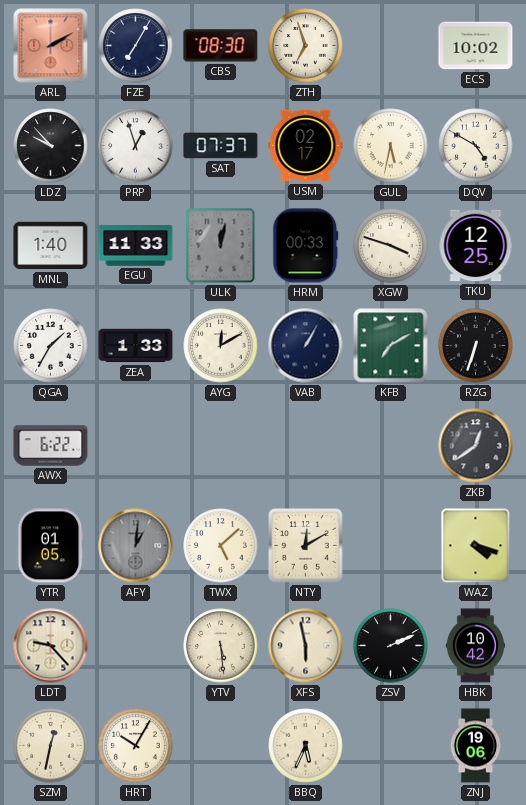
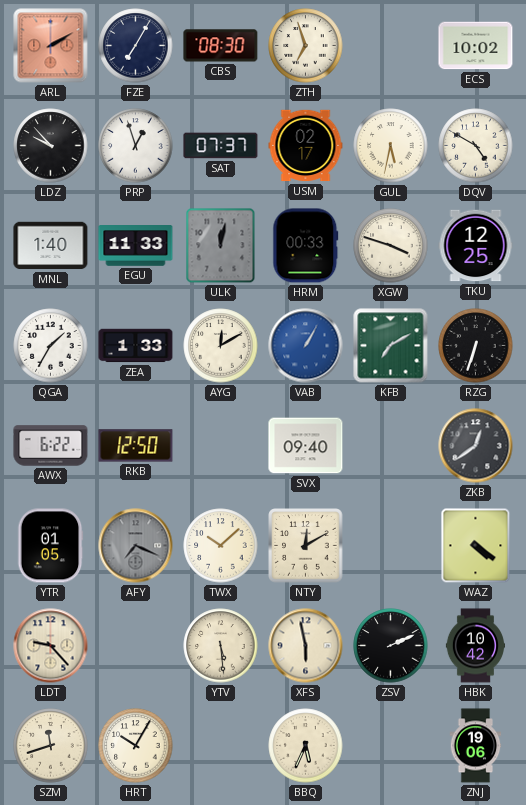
VAB dial: navy -> blue (306, 346)
RKB: none -> 12:50 (136, 446)
SVX: none -> 09:40 (306, 446)
AFY: 1:01 -> 7:19 (136, 546)
TWX: 5:08 -> 10:08 (221, 546)
WAZ: 4:18 -> 4:21 (476, 546)
SZM: 12:32 -> 11:42 (51, 746)
